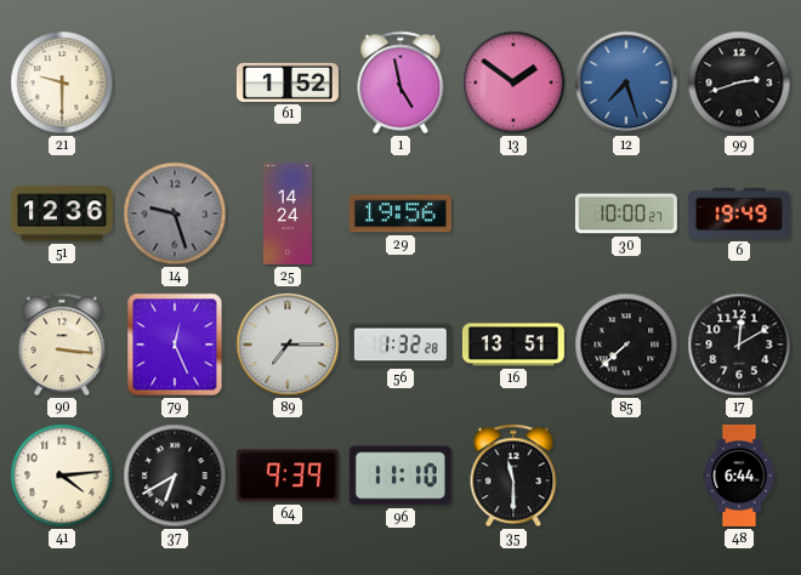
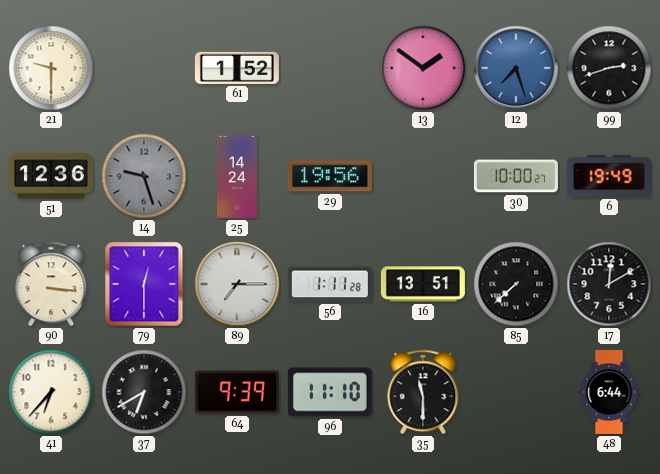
1: 4:58 -> none (400, 82)
79: 12:26 -> 12:30 (144, 284)
56: 1:32 -> 1:11 (330, 284)
41: 4:14 -> 6:37 (51, 392)
